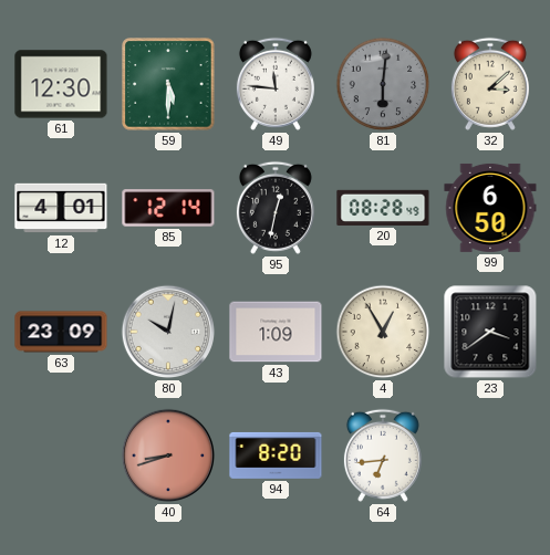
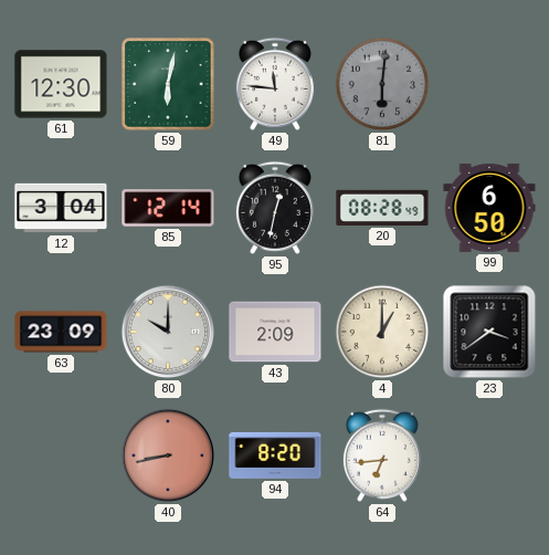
59: 5:30 -> 6:02 (168, 84)
32: 3:08 -> none (490, 84)
12: 4:01 -> 3:04 (61, 208)
80: 10:02 -> 10:00 (168, 332)
43: 1:09 -> 2:09 (275, 332)
4: 12:55 -> 1:00 (382, 332)
40: 8:42 -> 8:43 (168, 455)
